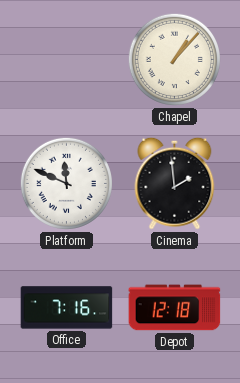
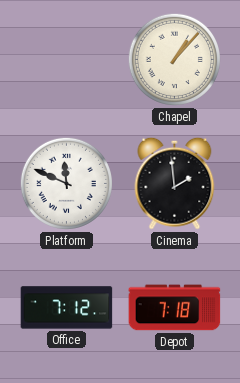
Office: 7:16 -> 7:12 (67, 308)
Depot: 12:18 -> 7:18 (175, 308)
